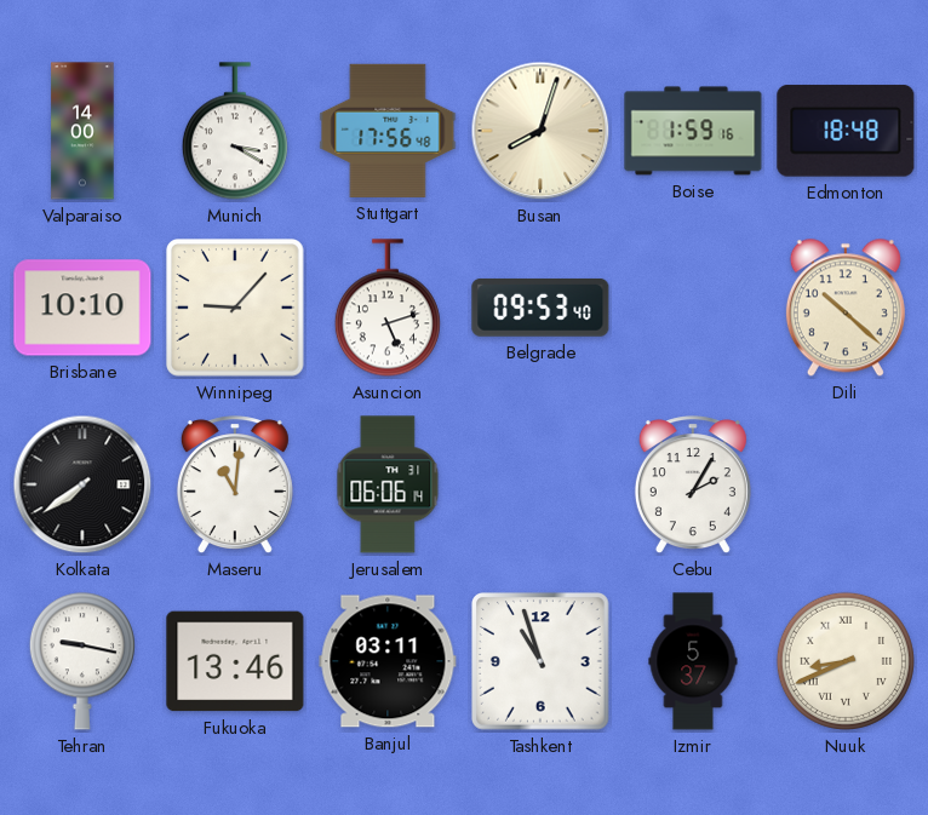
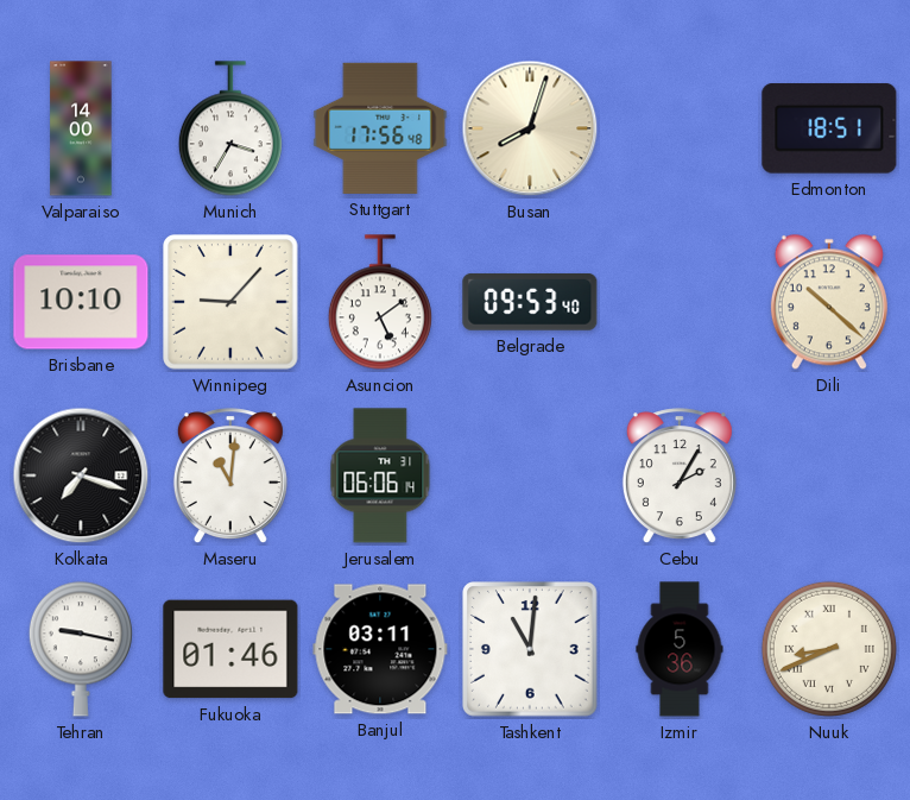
Munich: 3:20 -> 3:35 (230, 128)
Boise: 1:59 -> none (693, 131)
Edmonton: 18:48 -> 18:51 (829, 128)
Asuncion: 5:12 -> 5:09 (380, 302)
Kolkata: 7:39 -> 7:18 (81, 475)
Fukuoka: 13:46 -> 01:46 (230, 649)
Tashkent: 10:57 -> 11:01 (530, 649)
Izmir: 5:37 -> 5:36 (680, 649)
